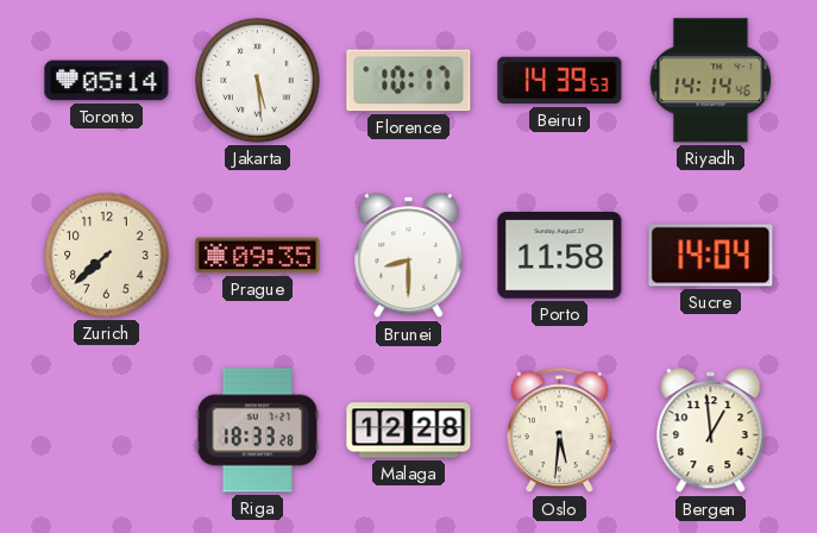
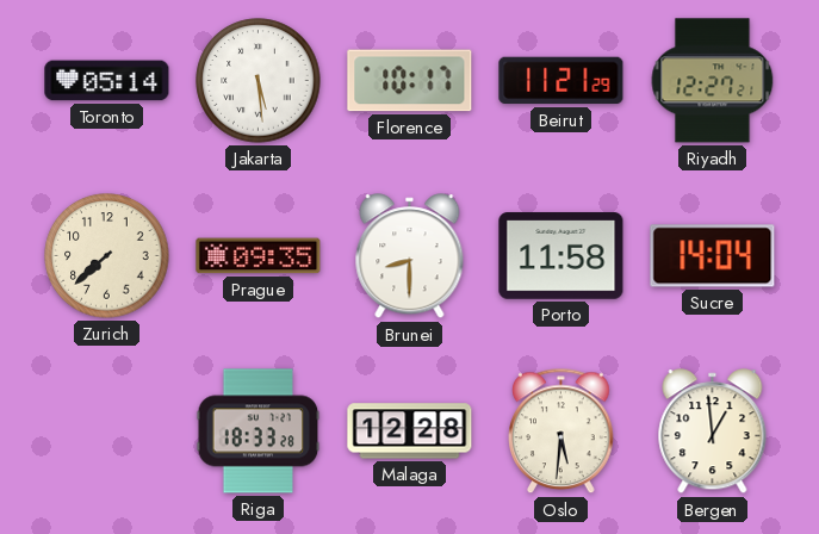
Beirut: 14:39 -> 11:21 (561, 81)
Riyadh: 14:14 -> 12:27 (713, 81)
